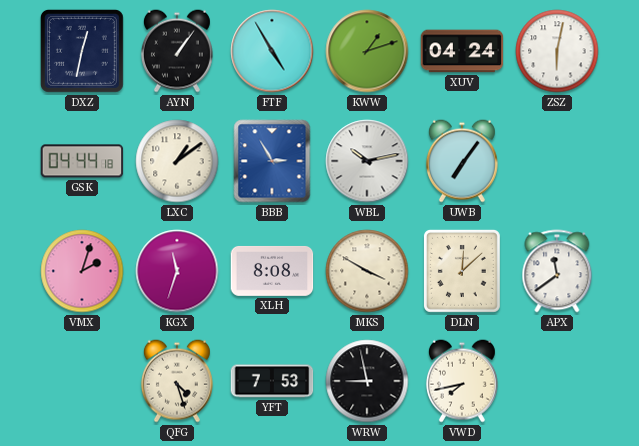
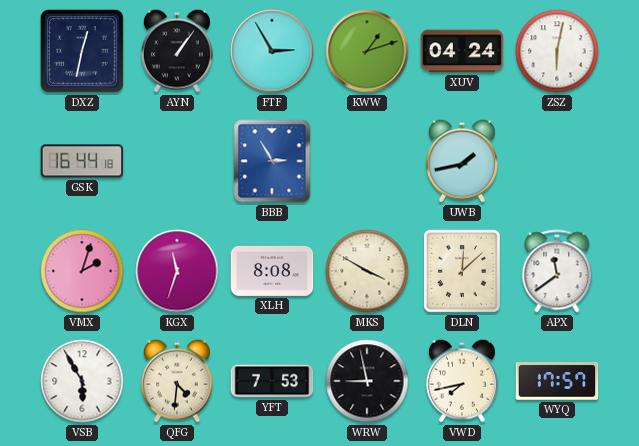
FTF: 4:55 -> 2:55 (272, 51)
GSK: 04:44 -> 16:44 (82, 161)
LXC: 1:09 -> none (177, 161)
WBL: 10:13 -> none (367, 161)
UWB: 7:06 -> 1:43 (462, 161)
VSB: none -> 5:55 (82, 381)
QFG: 4:27 -> 4:31 (177, 381)
WYQ: none -> 17:57 (557, 381)
